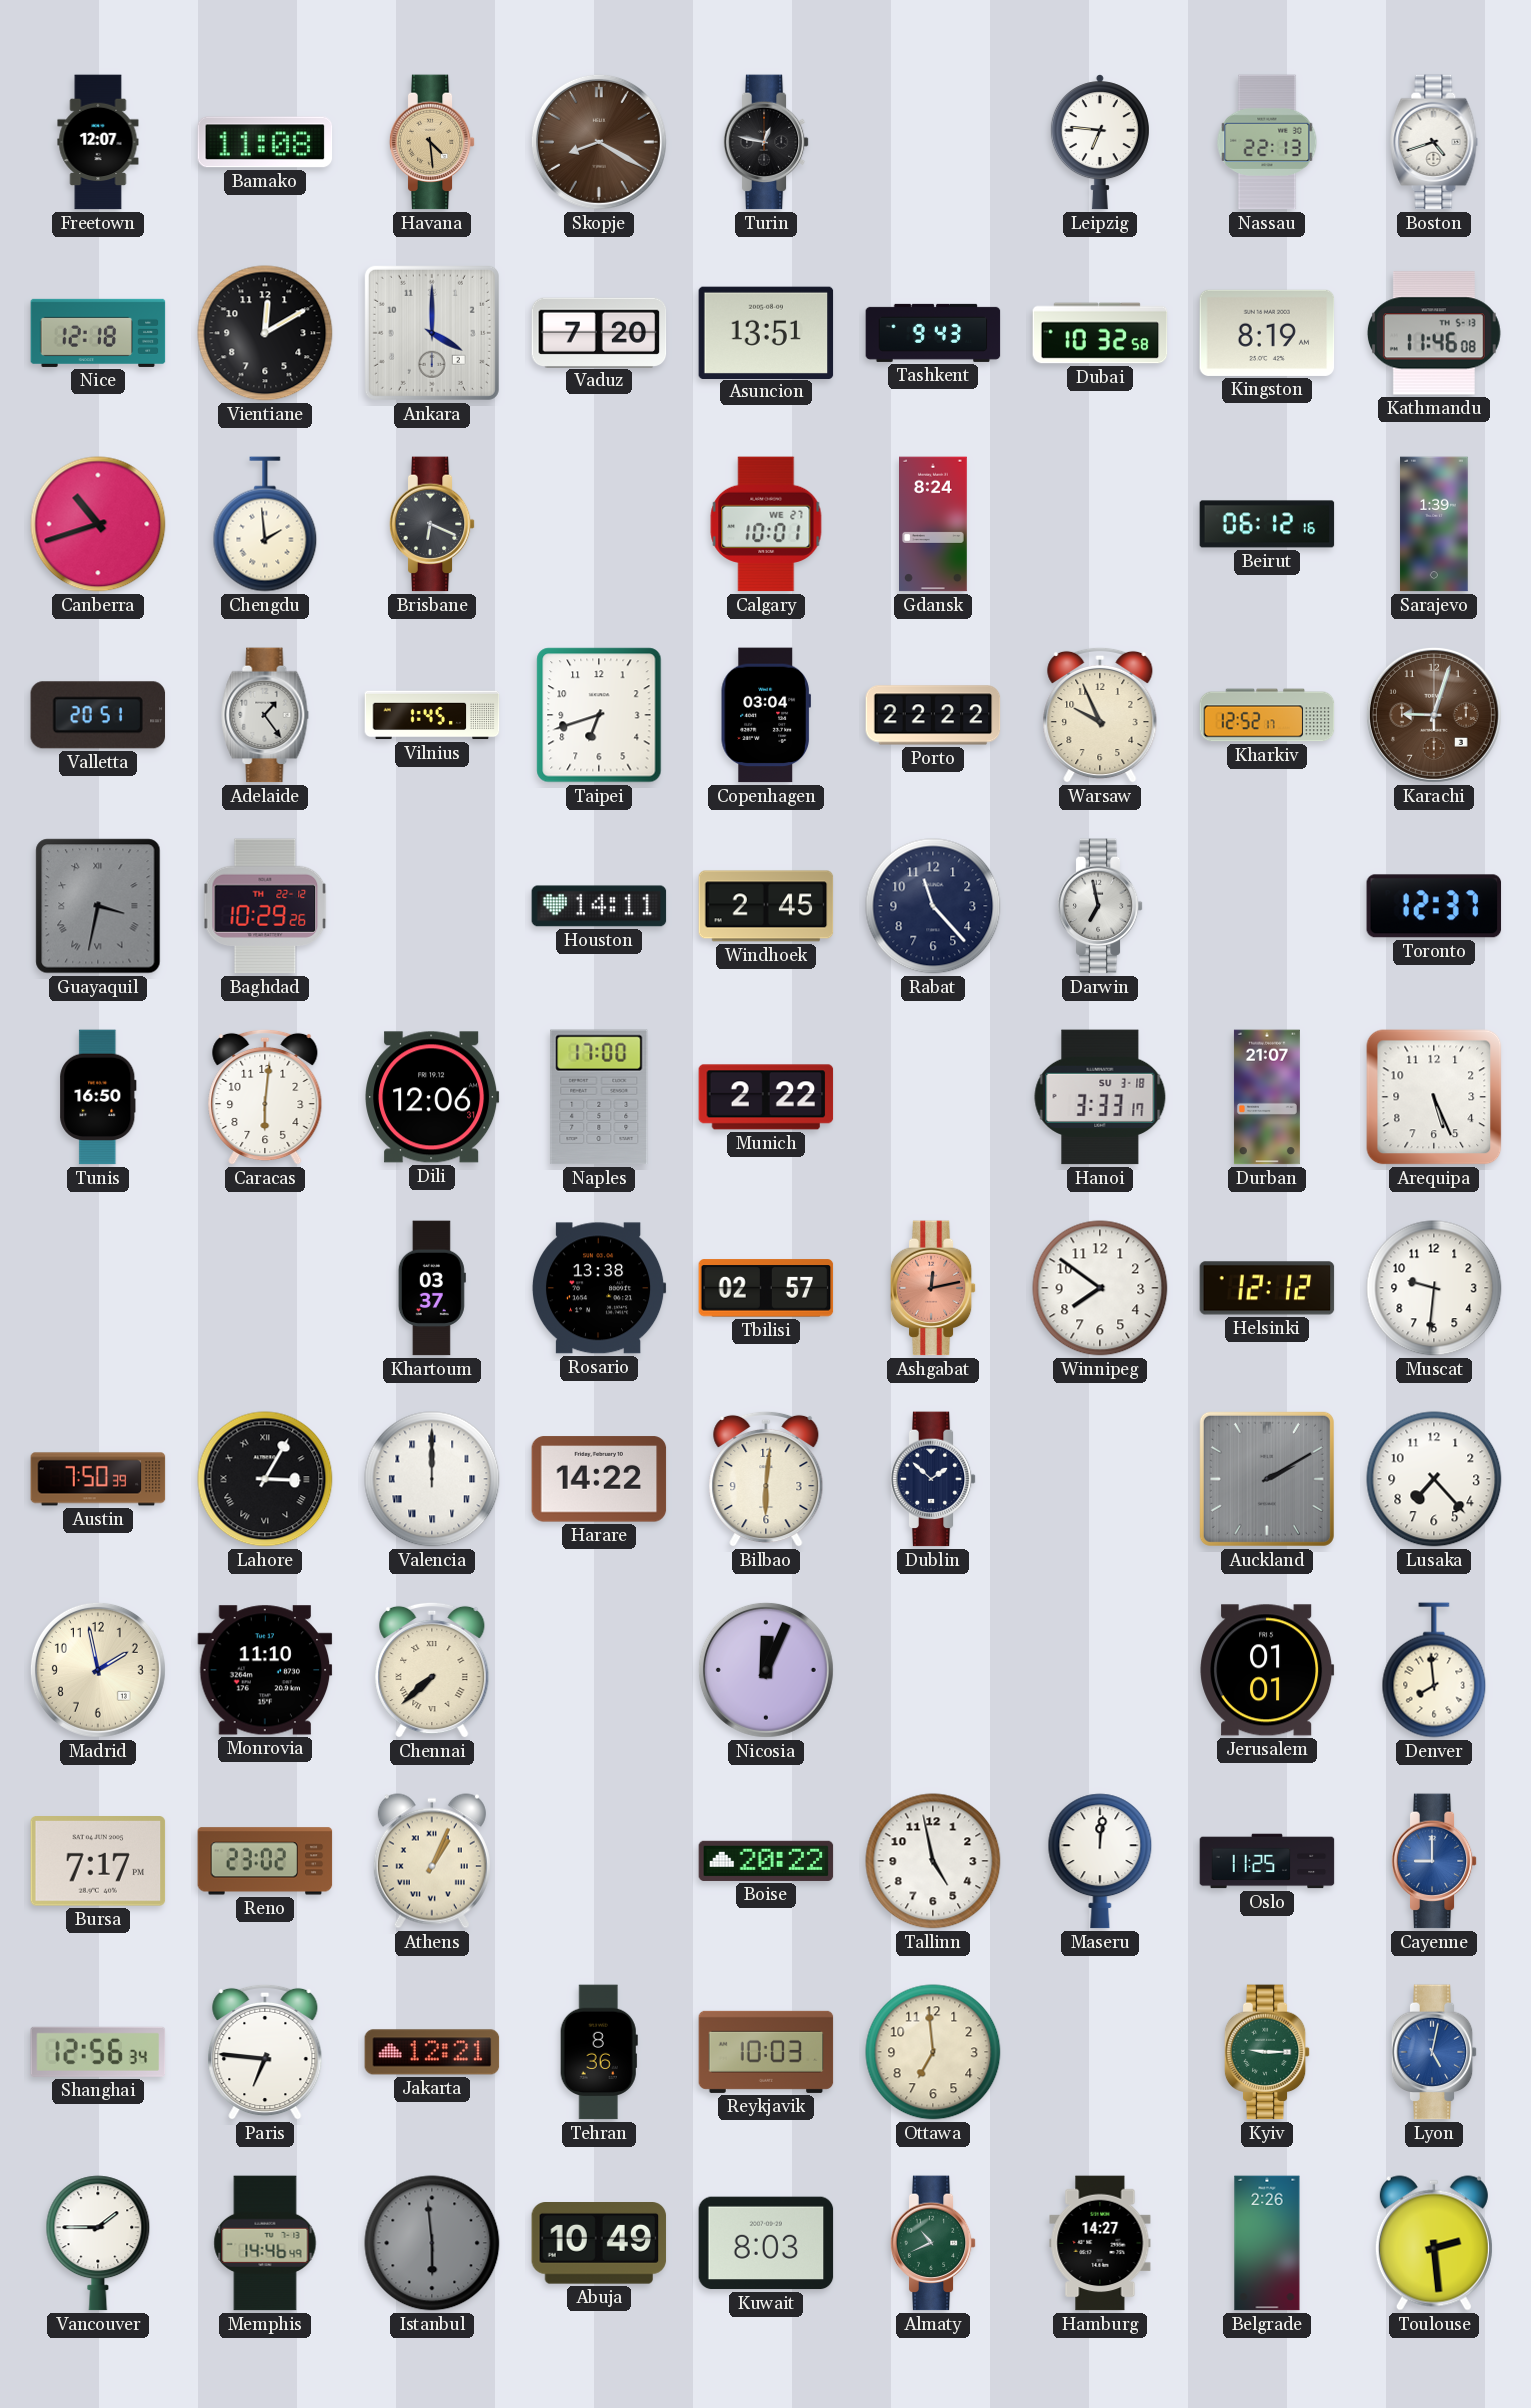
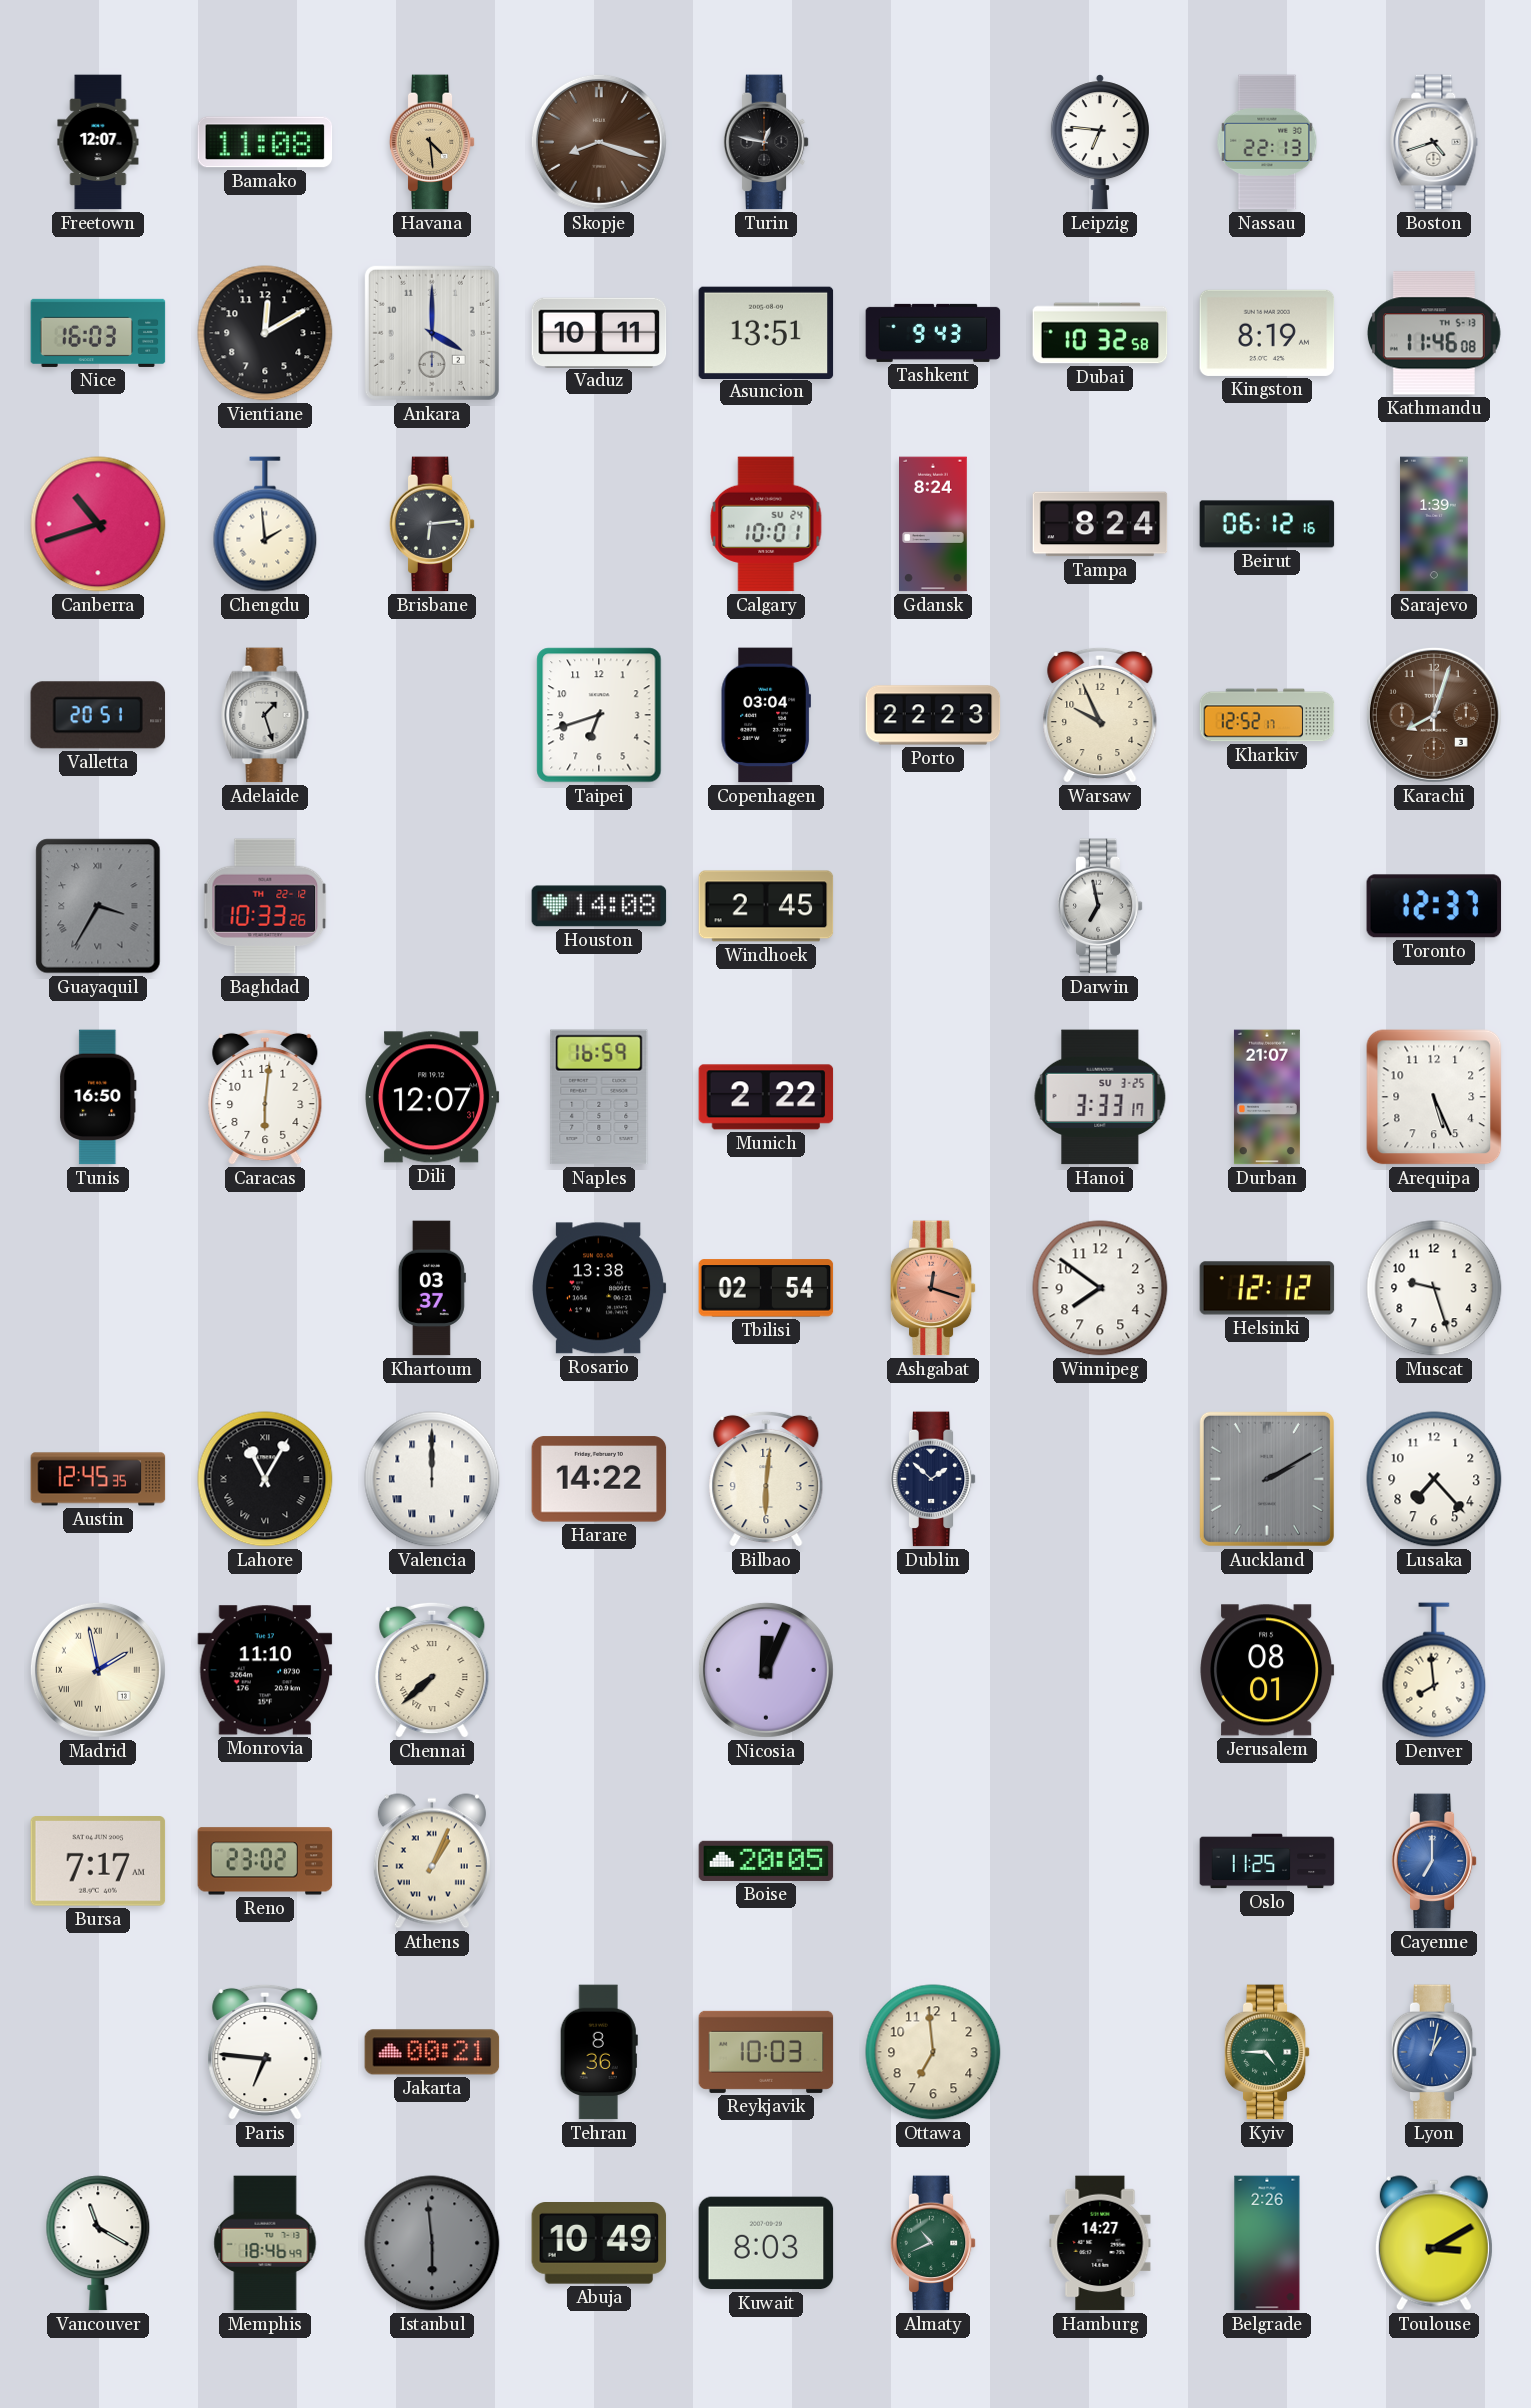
Skopje: 8:20 -> 8:18 (599, 142)
Nice: 12:18 -> 16:03 (98, 333)
Vaduz: 7:20 -> 10:11 (599, 332)
Brisbane: 6:19 -> 6:14 (432, 524)
Calgary date: WE 27 -> SU 24 (766, 524)
Tampa: none -> 8:24 (1100, 524)
Adelaide: 1:24 -> 1:27 (265, 715)
Vilnius: 1:45 -> none (432, 715)
Porto: 22:22 -> 22:23 (933, 715)
Karachi: 9:03 -> 8:03 (1434, 715)
Guayaquil: 3:32 -> 3:35 (98, 906)
Baghdad: 10:29 -> 10:33 (265, 906)
Houston: 14:11 -> 14:08 (599, 906)
Rabat: 11:23 -> none (933, 906)
Dili: 12:06 -> 12:07 (432, 1097)
Naples: 17:00 -> 16:59 (599, 1097)
Hanoi date: SU 3-18 -> SU 3-25 (1100, 1097)
Tbilisi: 02:57 -> 02:54 (766, 1288)
Ashgabat: 12:13 -> 12:18 (933, 1288)
Muscat: 9:31 -> 9:27 (1434, 1288)
Austin: 7:50 -> 12:45 (98, 1479)
Lahore: 3:05 -> 11:05 (265, 1479)
Madrid numerals: Arabic -> Roman (98, 1670)
Jerusalem: 01:01 -> 08:01 (1267, 1670)
Bursa: 7:17 PM -> 7:17 AM (98, 1862)
Boise: 20:22 -> 20:05 (766, 1861)
Tallinn: 4:58 -> none (933, 1861)
Maseru: 12:01 -> none (1100, 1861)
Cayenne: 9:00 -> 7:00 (1434, 1861)
Shanghai: 12:56 -> none (98, 2052)
Jakarta: 12:21 -> 00:21 (432, 2052)
Kyiv: 9:15 -> 4:45 (1267, 2052)
Lyon: 5:02 -> 1:02 (1434, 2052)
Vancouver: 1:45 -> 11:20 (98, 2243)
Memphis: 14:46 -> 18:46 (265, 2243)
Toulouse: 2:29 -> 3:10 (1434, 2243)
